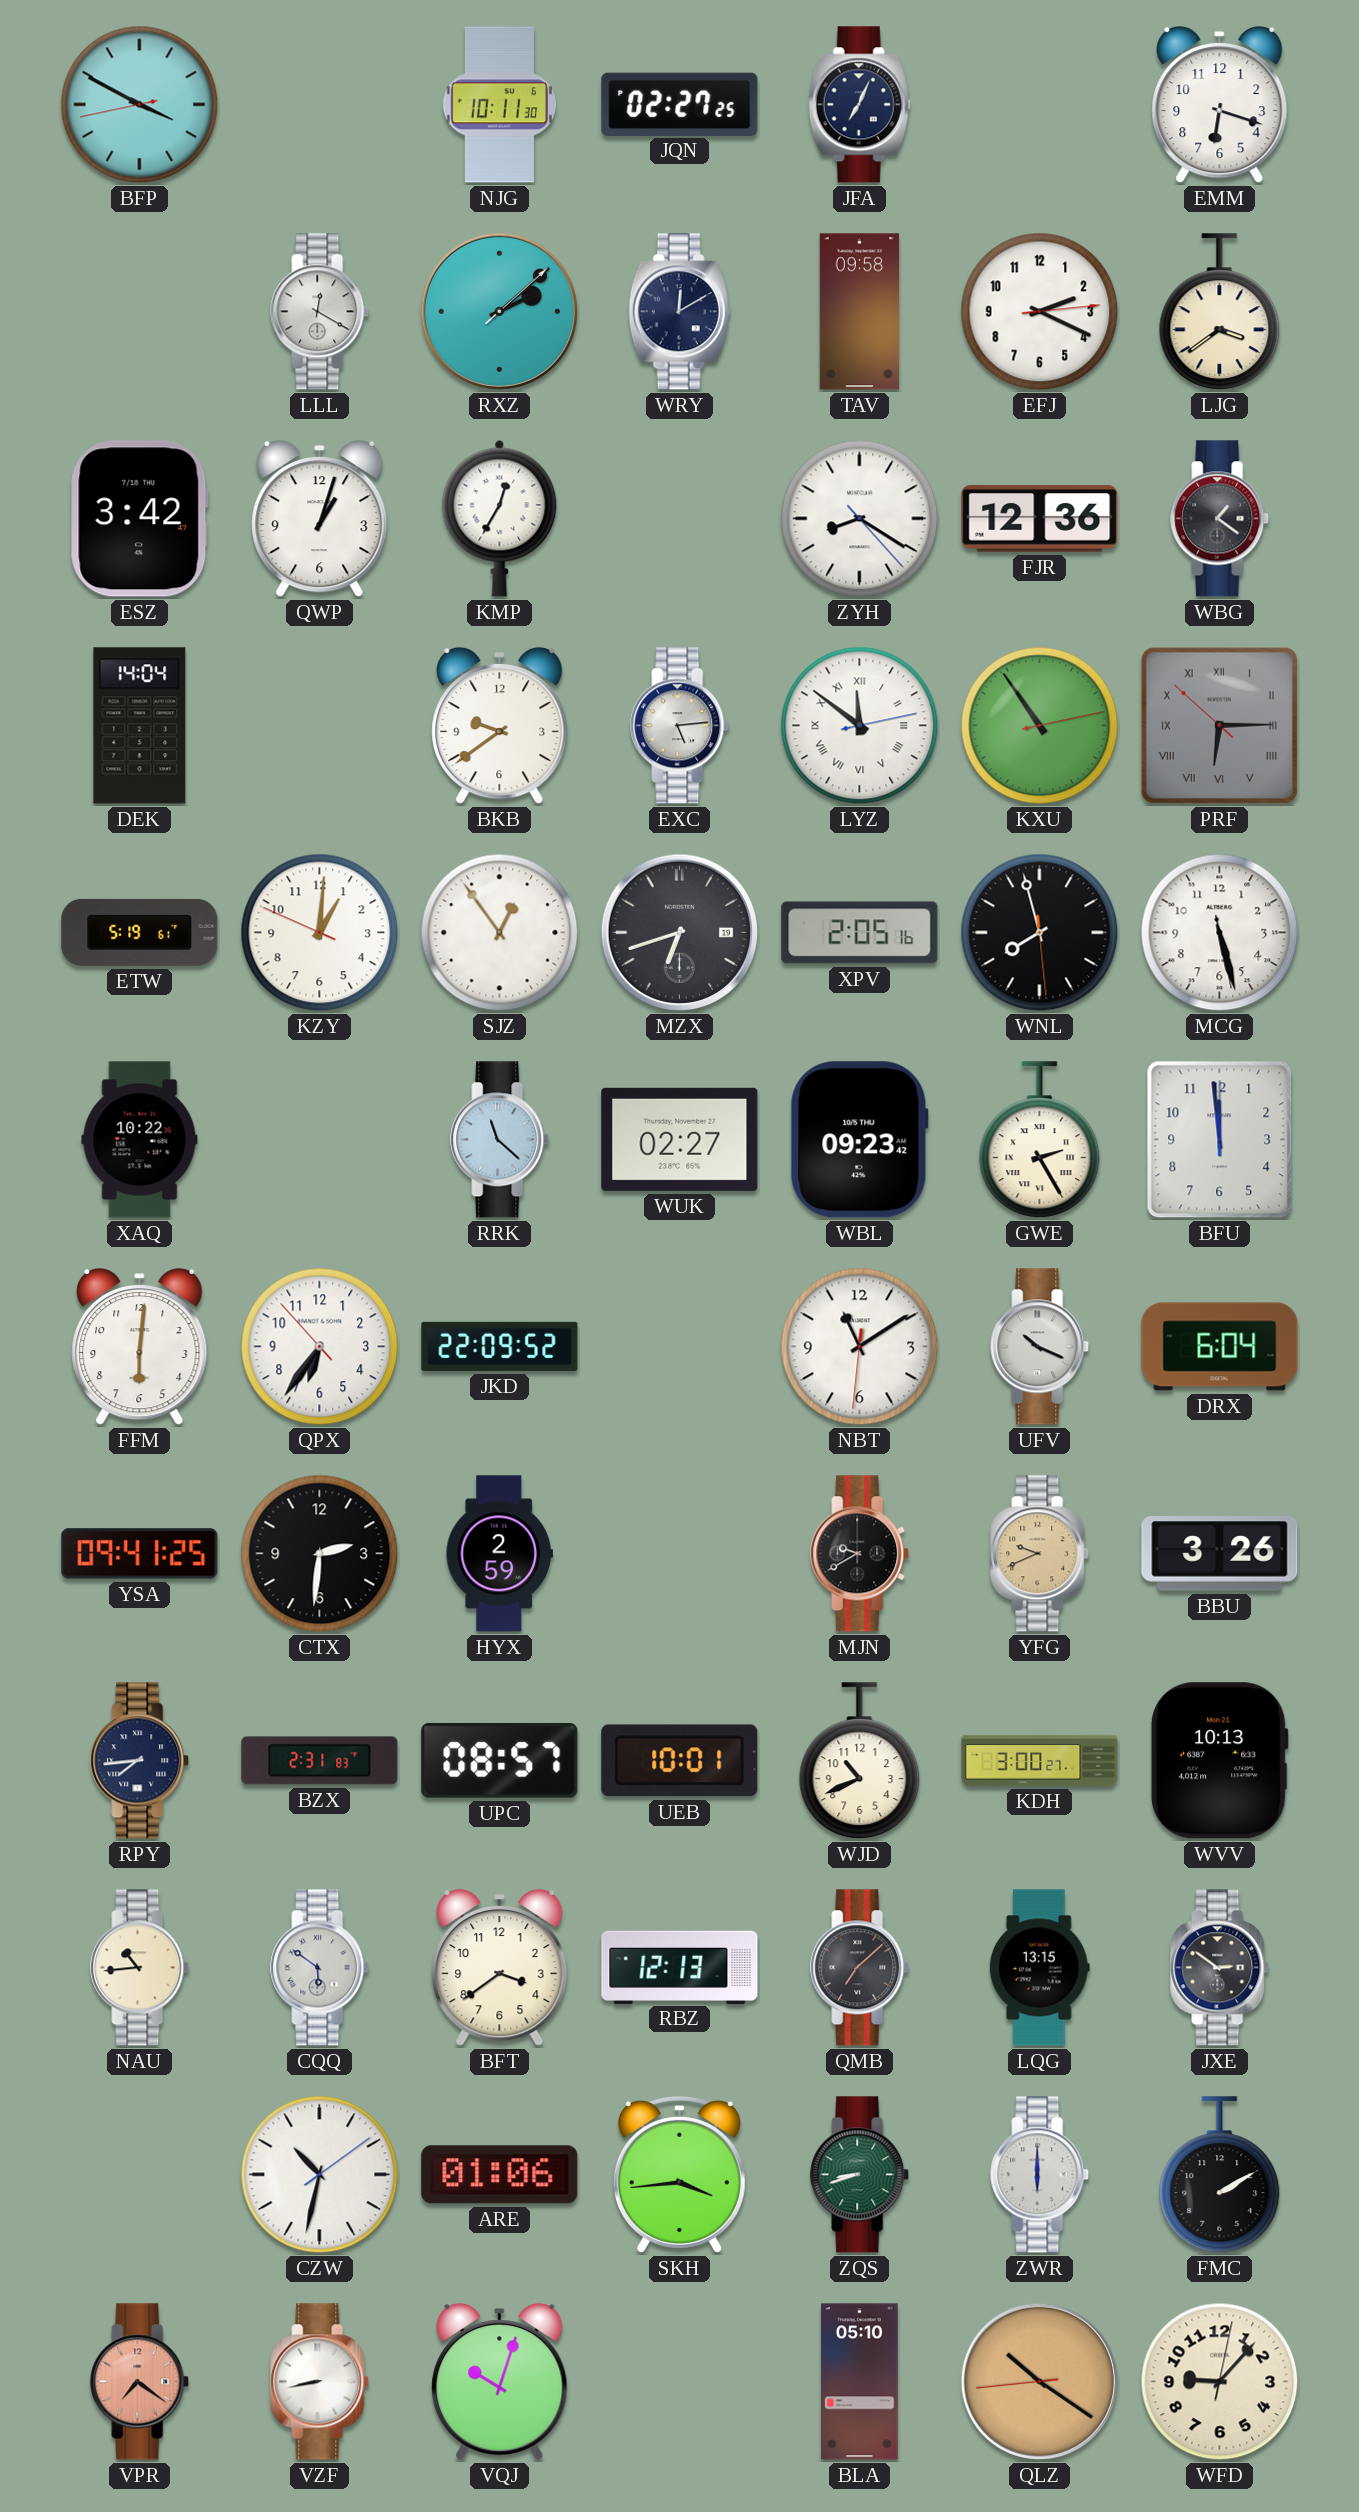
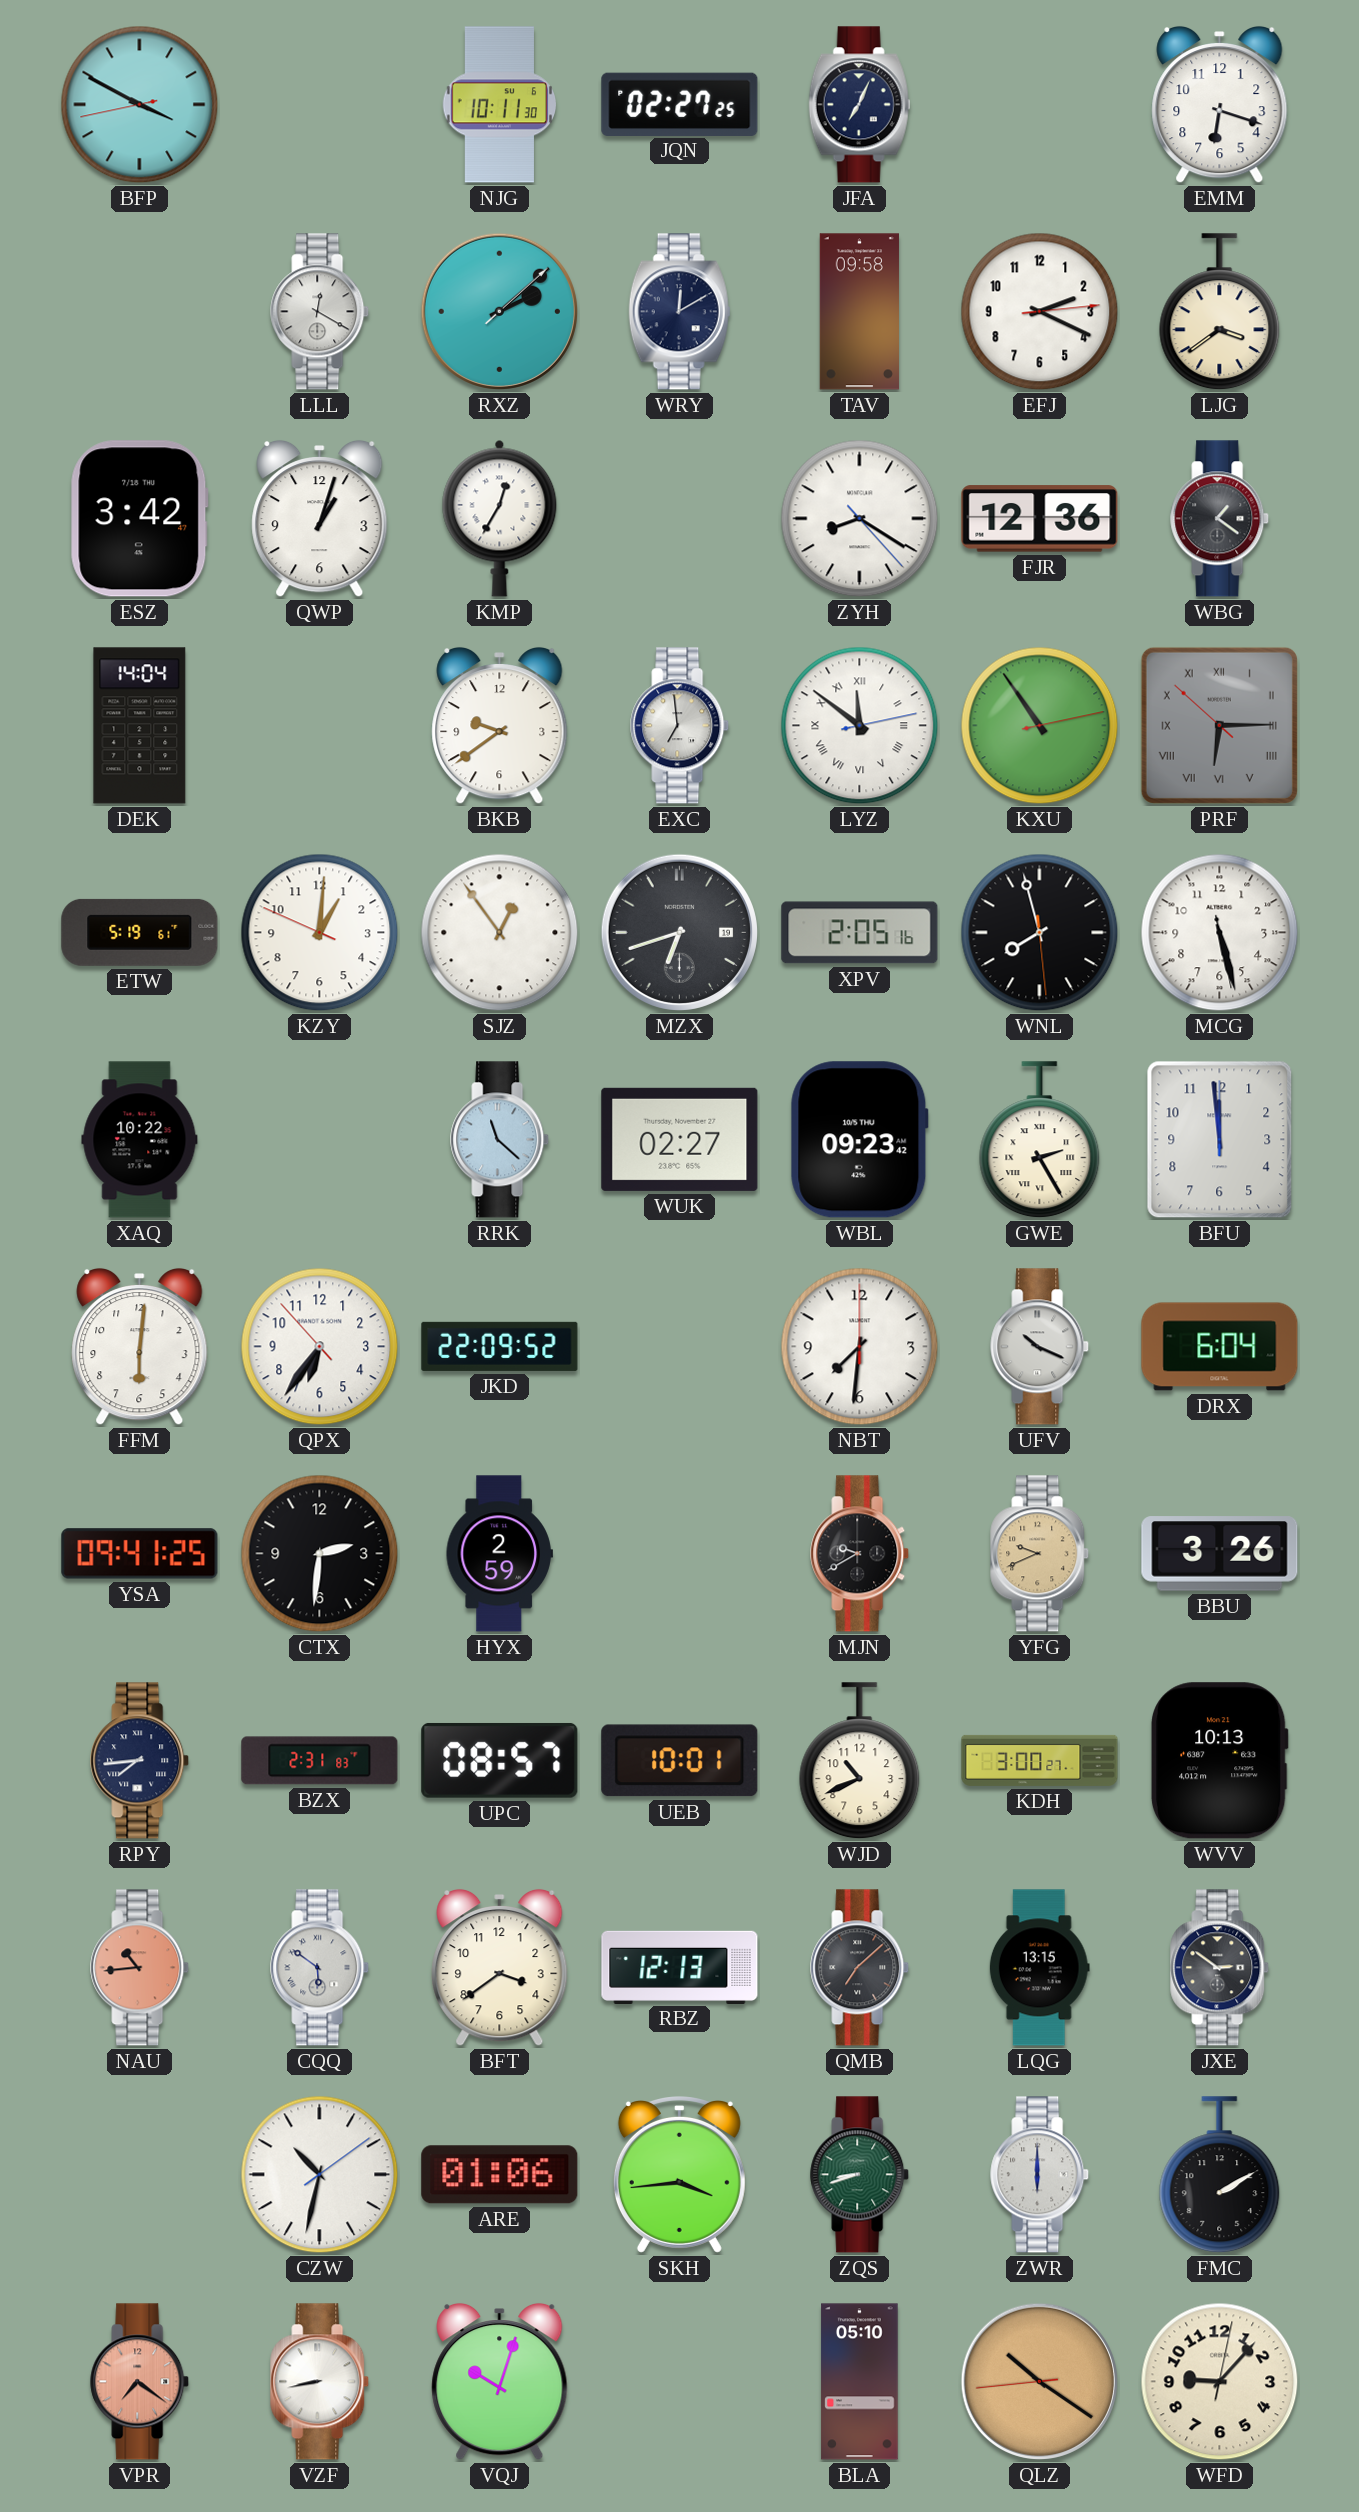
EXC: 5:14 -> 6:59 (680, 726)
NBT: 11:09 -> 7:31 (860, 1347)
NAU dial: cream -> salmon (140, 1968)
